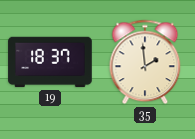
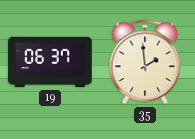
19: 18:37 -> 06:37 (50, 62)
